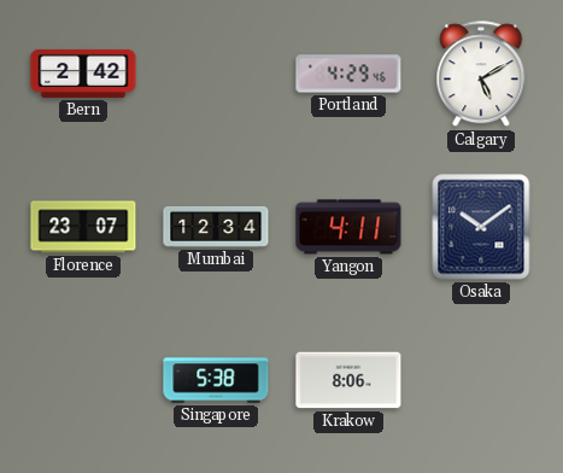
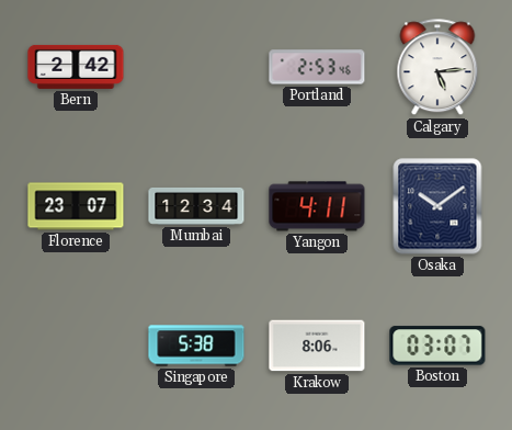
Portland: 4:29 -> 2:53 (317, 67)
Calgary: 5:10 -> 5:14 (437, 68)
Boston: none -> 03:07 (437, 346)
